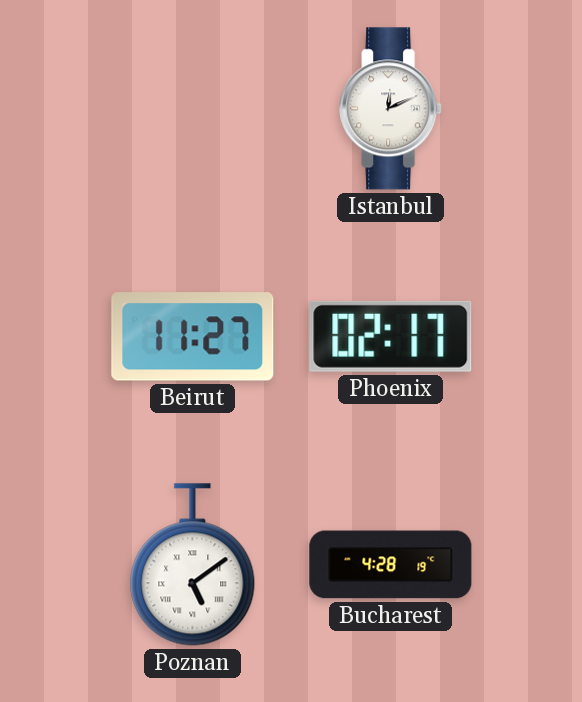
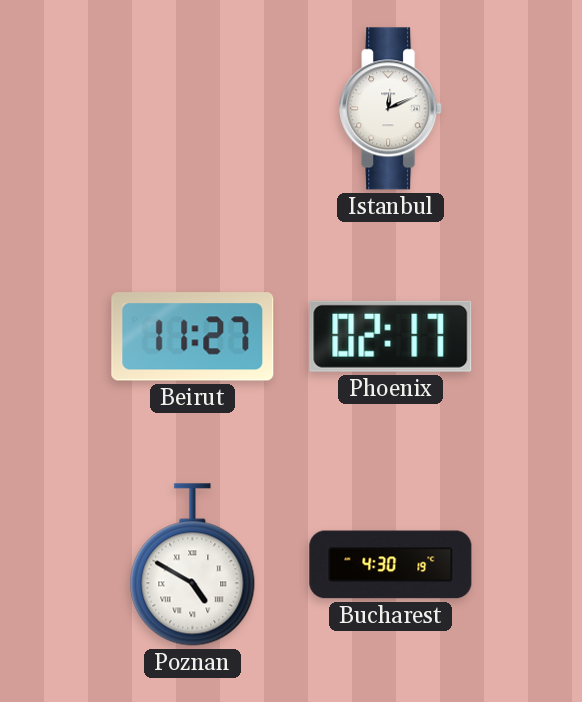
Poznan: 5:09 -> 4:50 (193, 565)
Bucharest: 4:28 -> 4:30 (391, 565)
